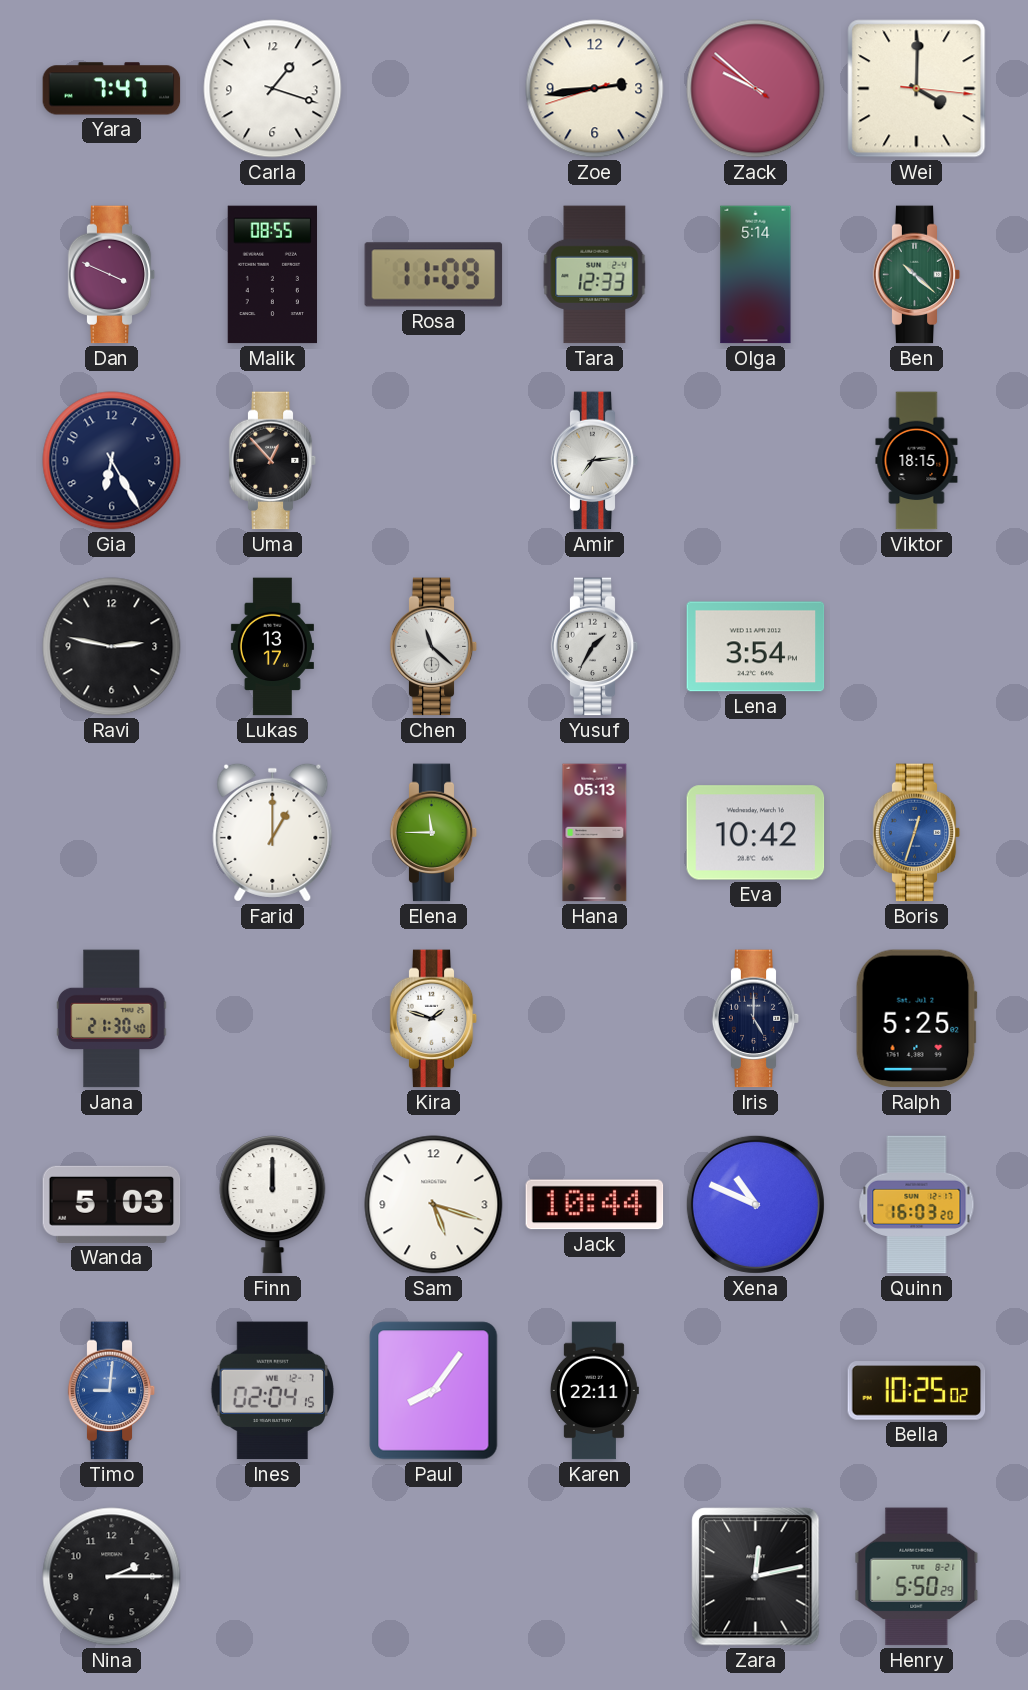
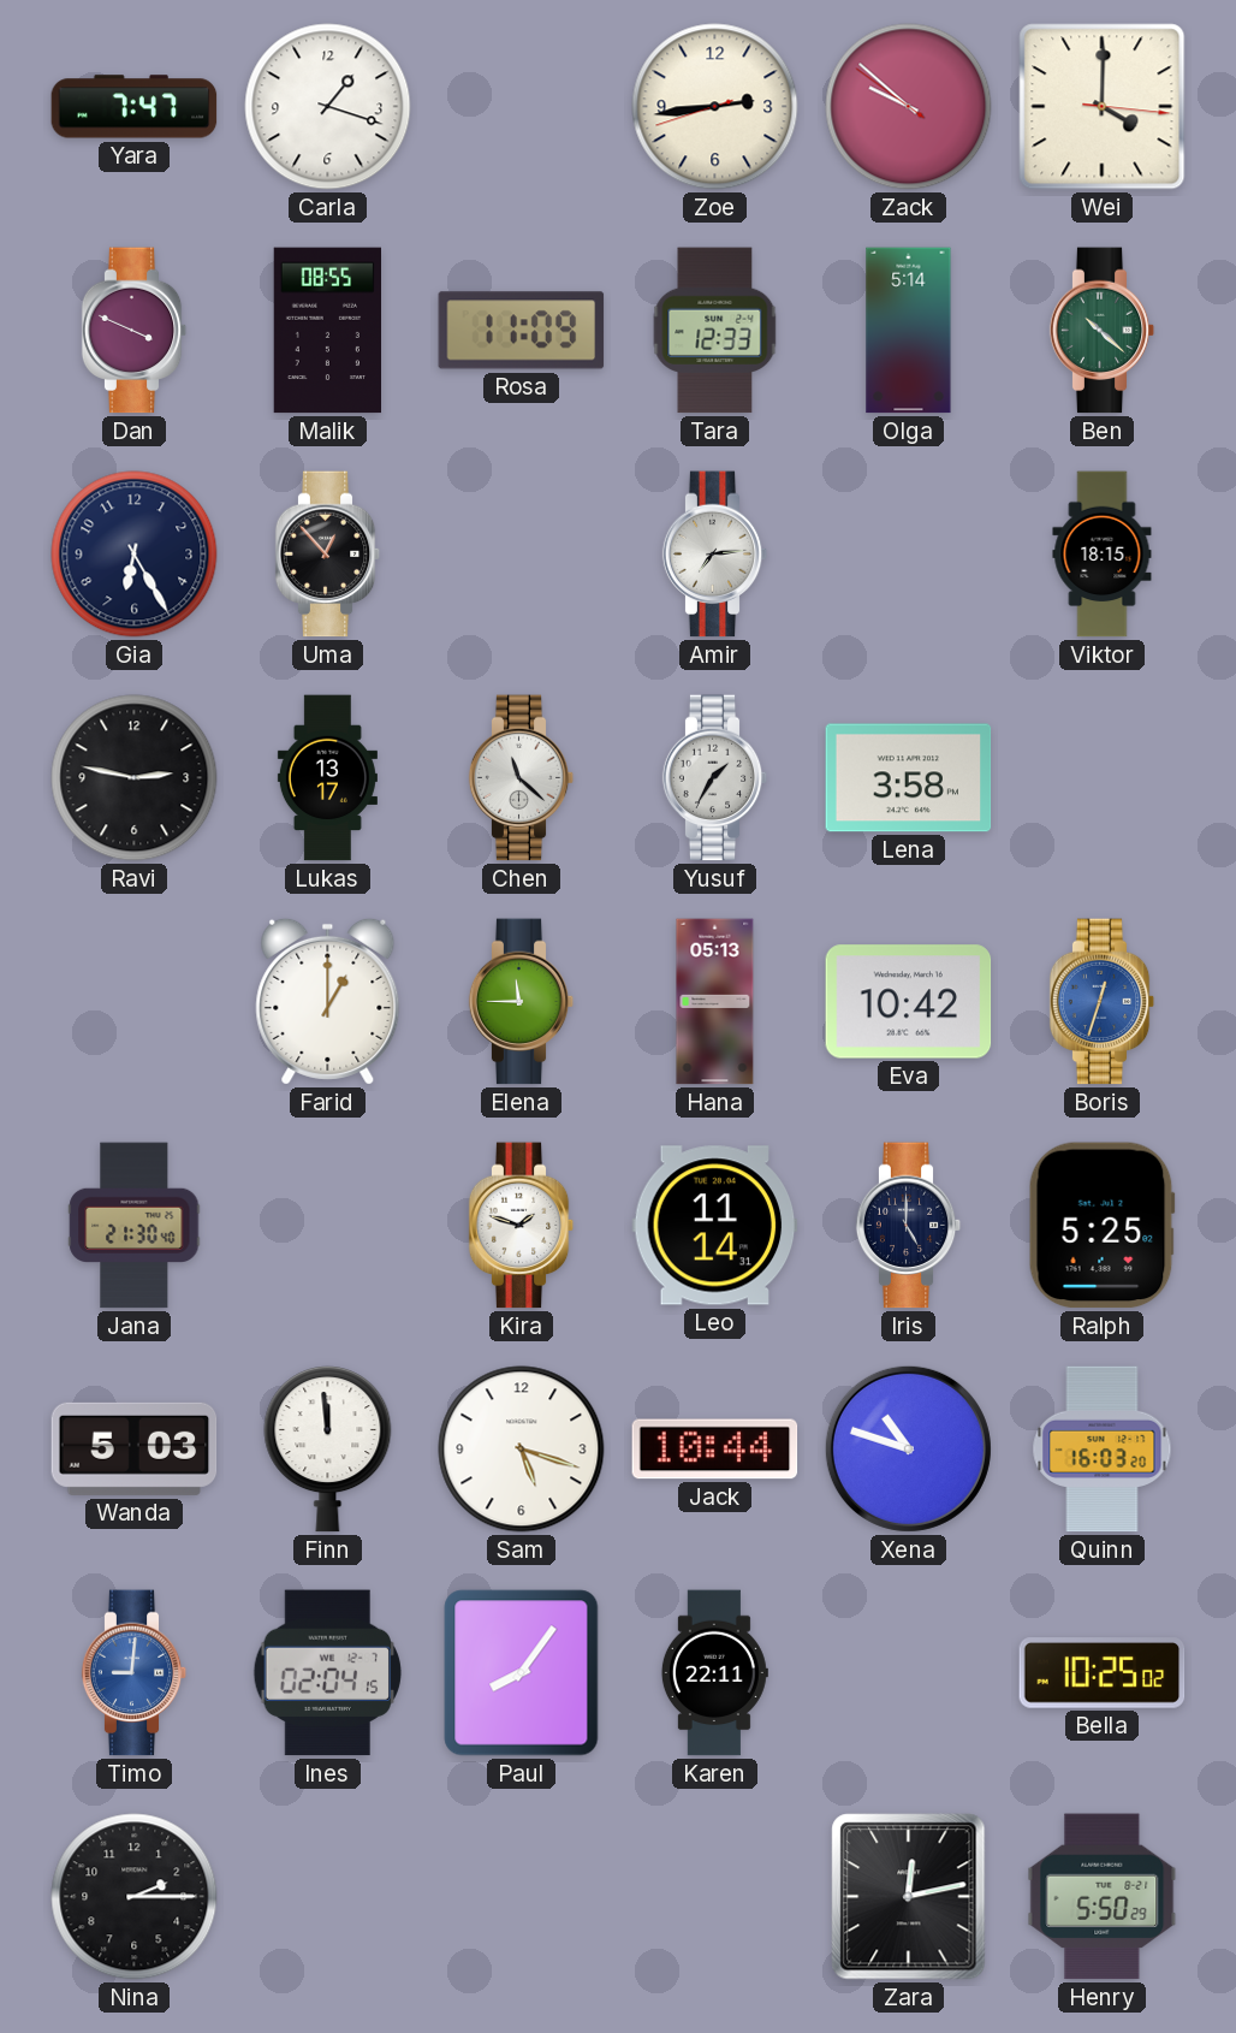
Lena: 3:54 -> 3:58 (909, 778)
Leo: none -> 11:14 (715, 1226)
Finn: 12:00 -> 11:59 (328, 1450)
Xena: 10:49 -> 10:48 (908, 1448)
